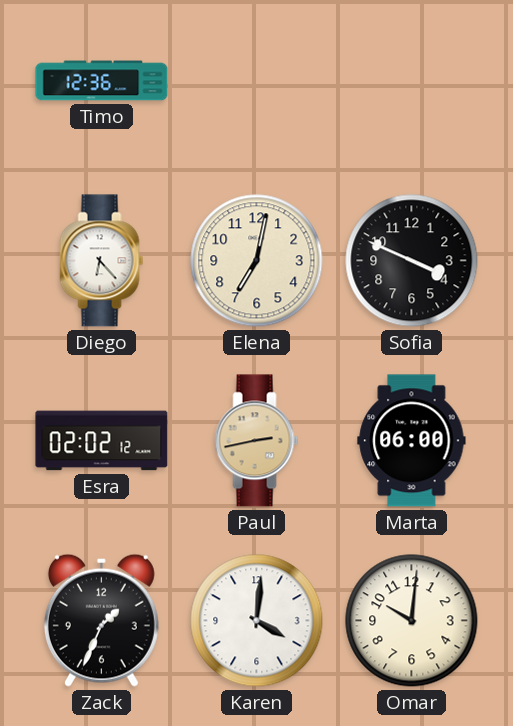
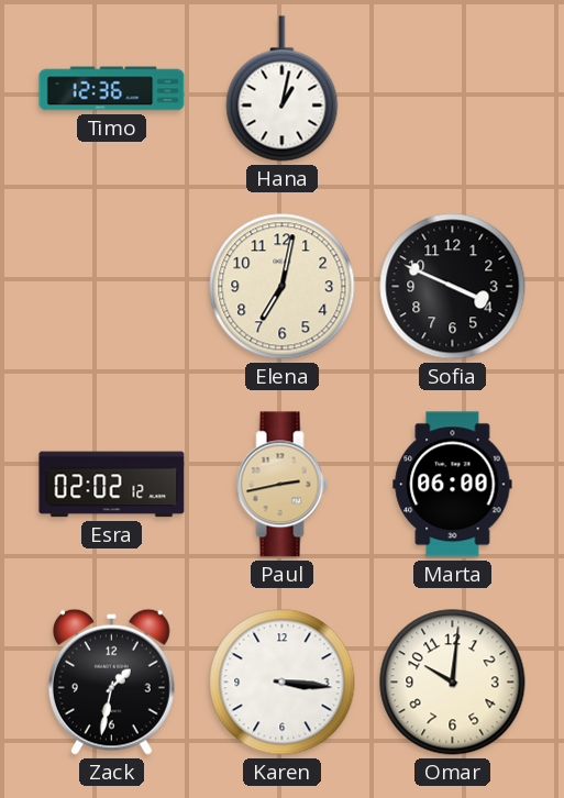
Hana: none -> 1:02 (283, 89)
Diego: 6:23 -> none (102, 261)
Zack: 1:34 -> 1:32 (111, 681)
Karen: 4:01 -> 3:16 (283, 683)
